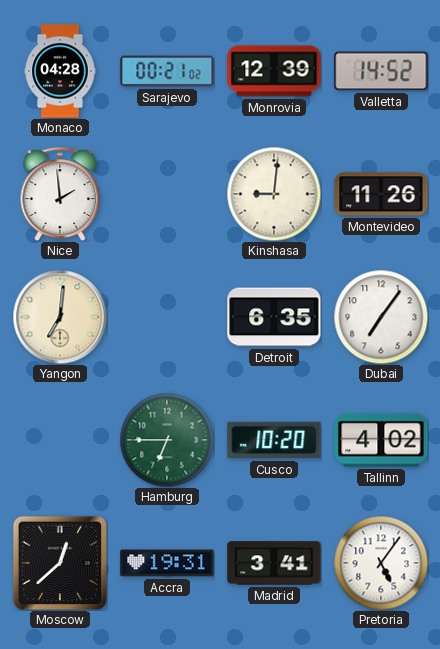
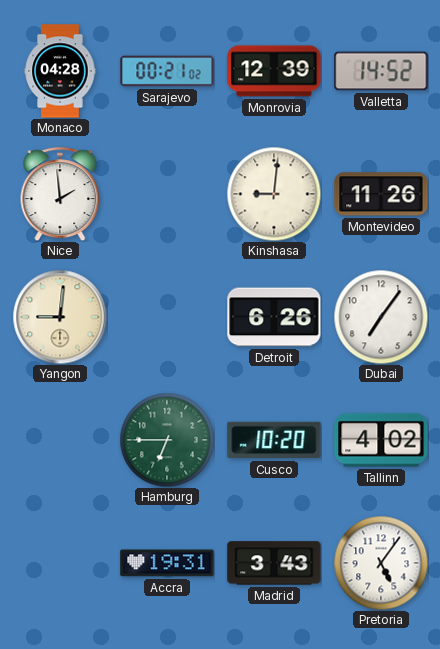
Yangon: 7:01 -> 9:01 (60, 317)
Detroit: 6:35 -> 6:26 (274, 317)
Moscow: 12:38 -> none (60, 563)
Madrid: 3:41 -> 3:43 (274, 563)
